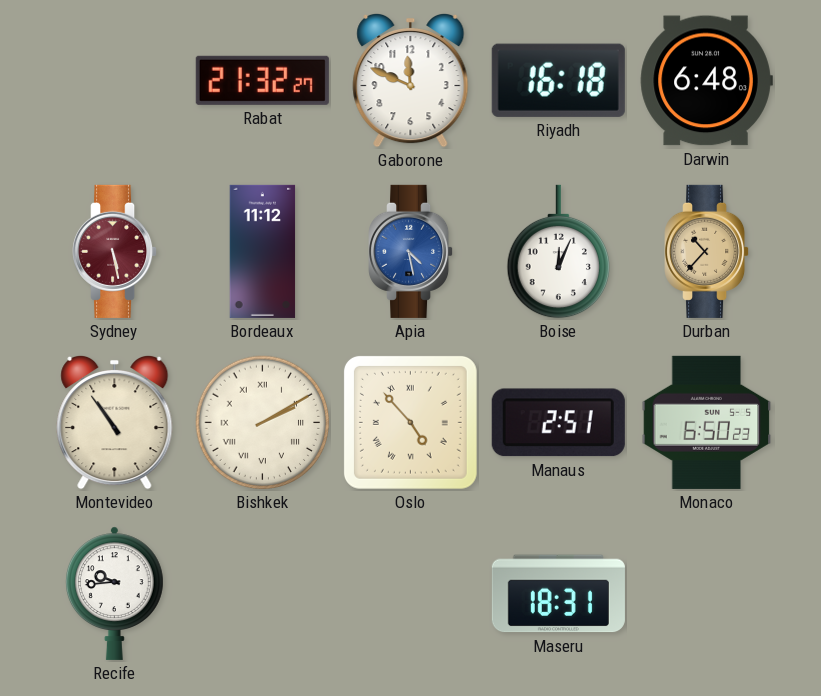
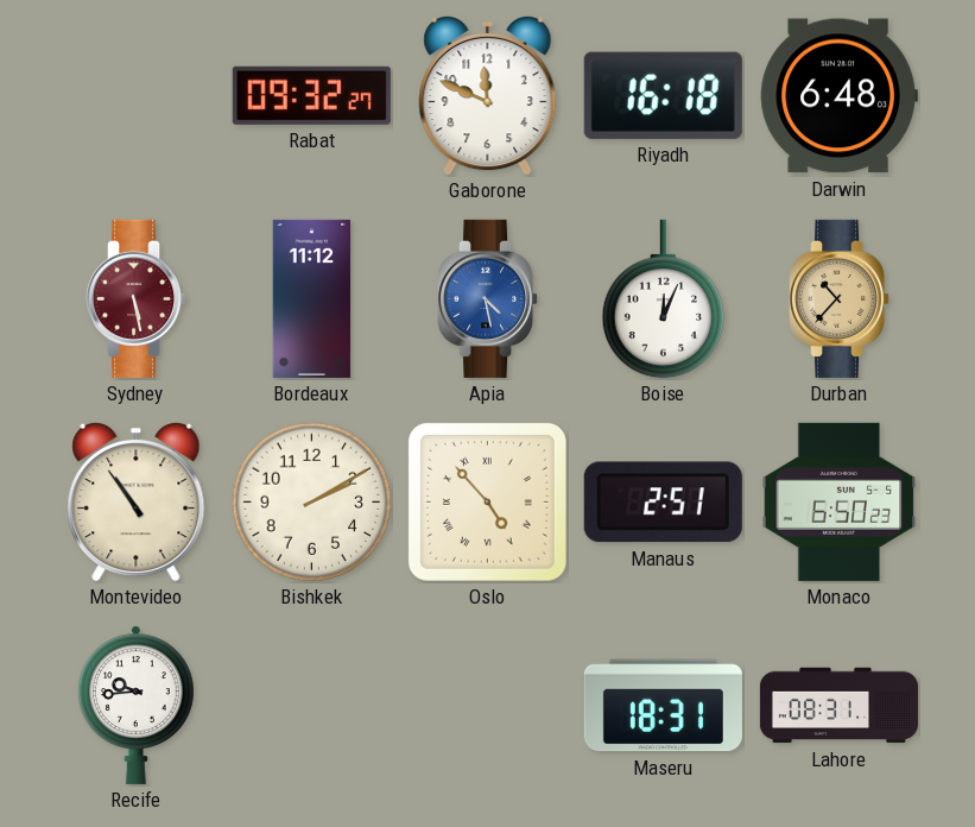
Rabat: 21:32 -> 09:32 (311, 95)
Bishkek numerals: Roman -> Arabic (312, 503)
Lahore: none -> 08:31 (838, 706)
